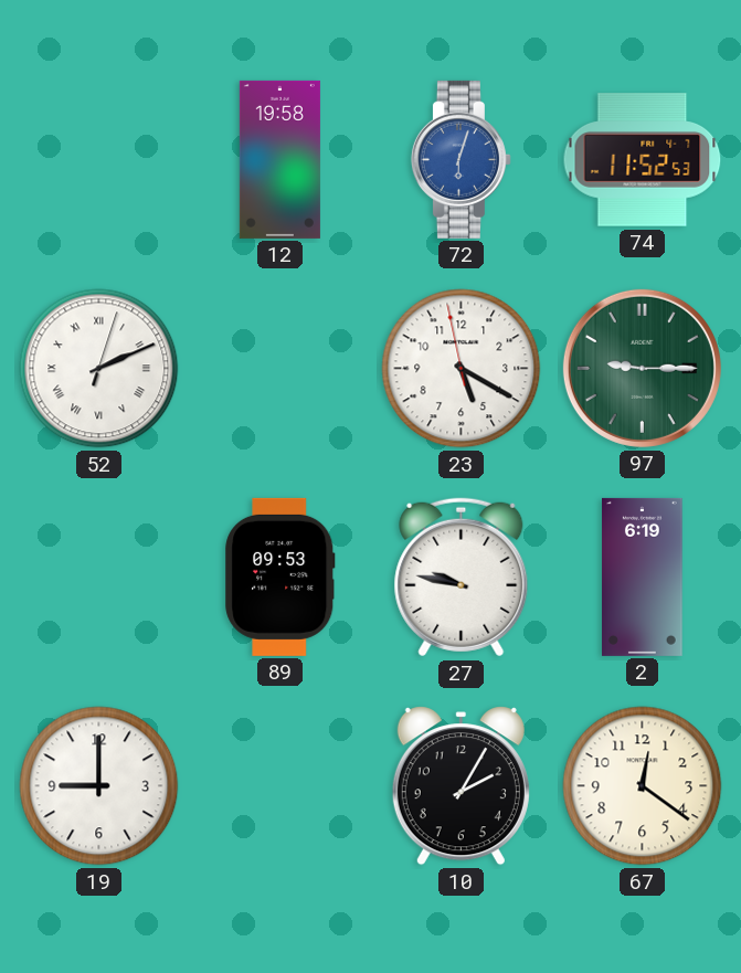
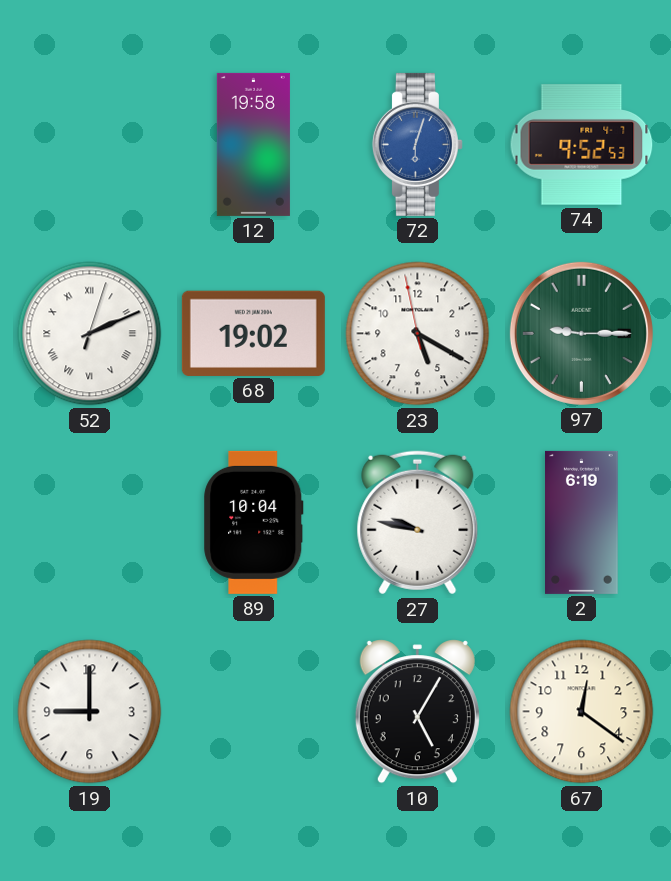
74: 11:52 -> 9:52 (582, 145)
68: none -> 19:02 (253, 333)
89: 09:53 -> 10:04 (254, 522)
10: 2:05 -> 5:05 (417, 712)
